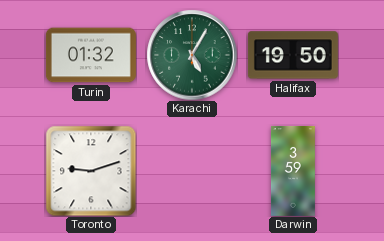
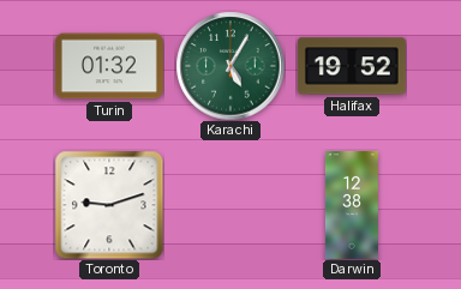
Halifax: 19:50 -> 19:52 (352, 66)
Darwin: 3:59 -> 12:38 (352, 205)
